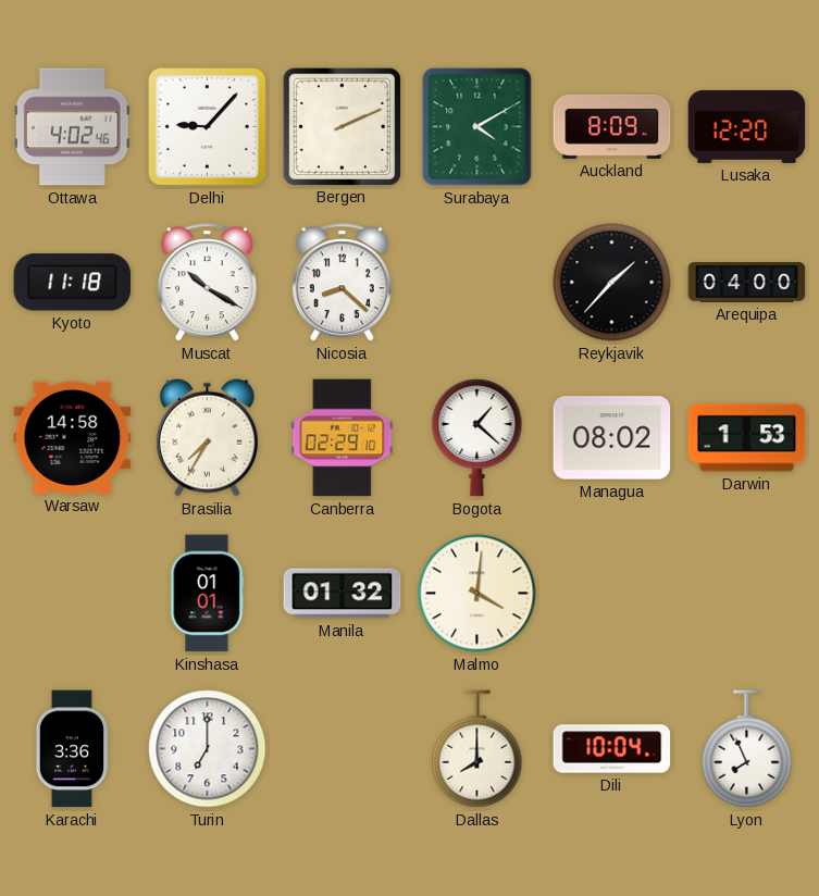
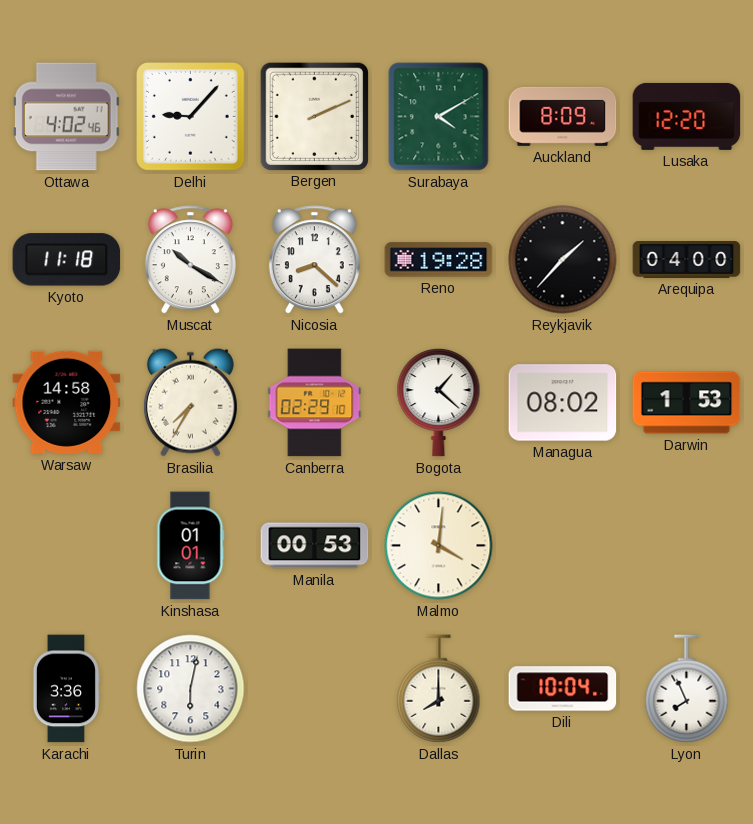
Reno: none -> 19:28 (439, 260)
Manila: 01:32 -> 00:53 (315, 546)
Turin: 7:00 -> 6:02 (191, 689)
